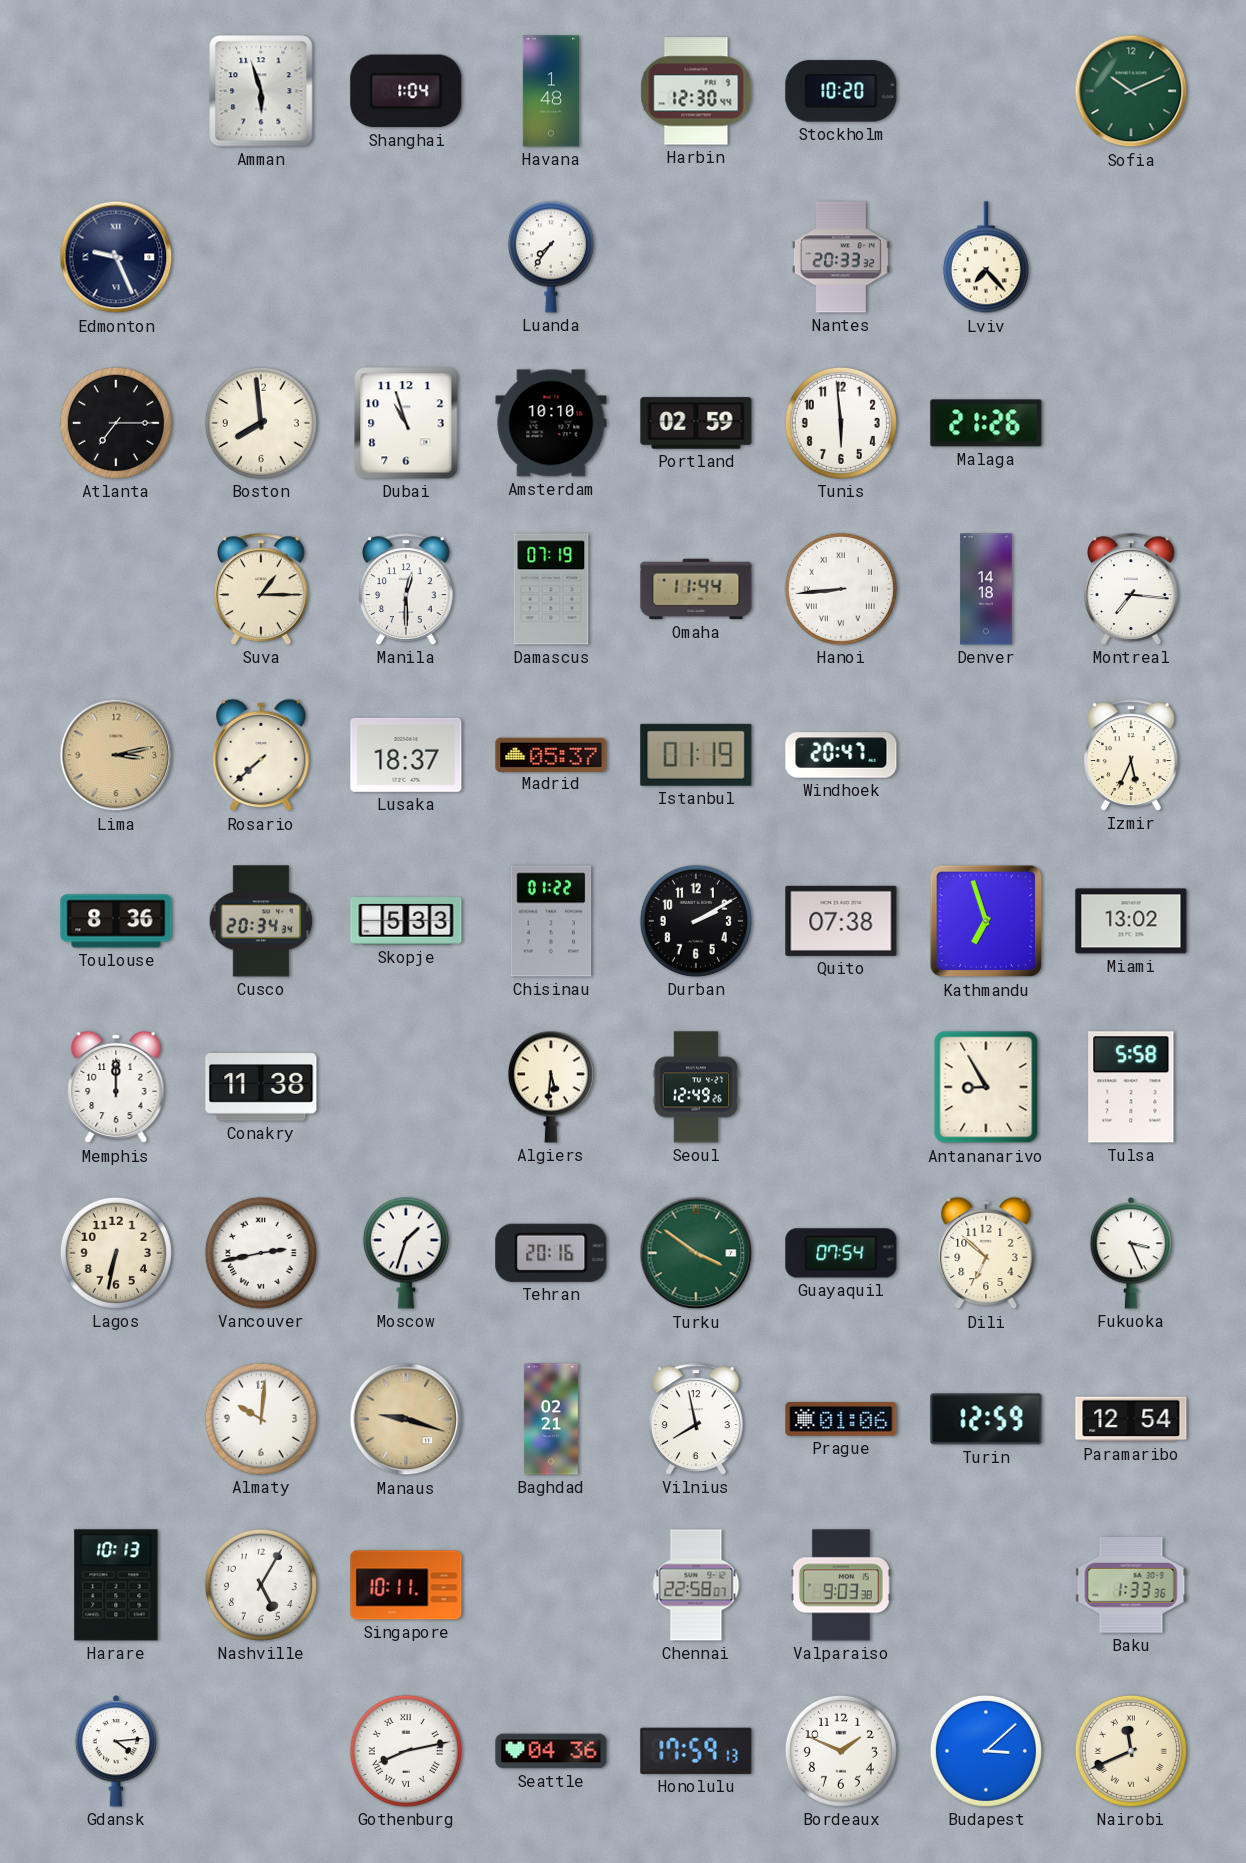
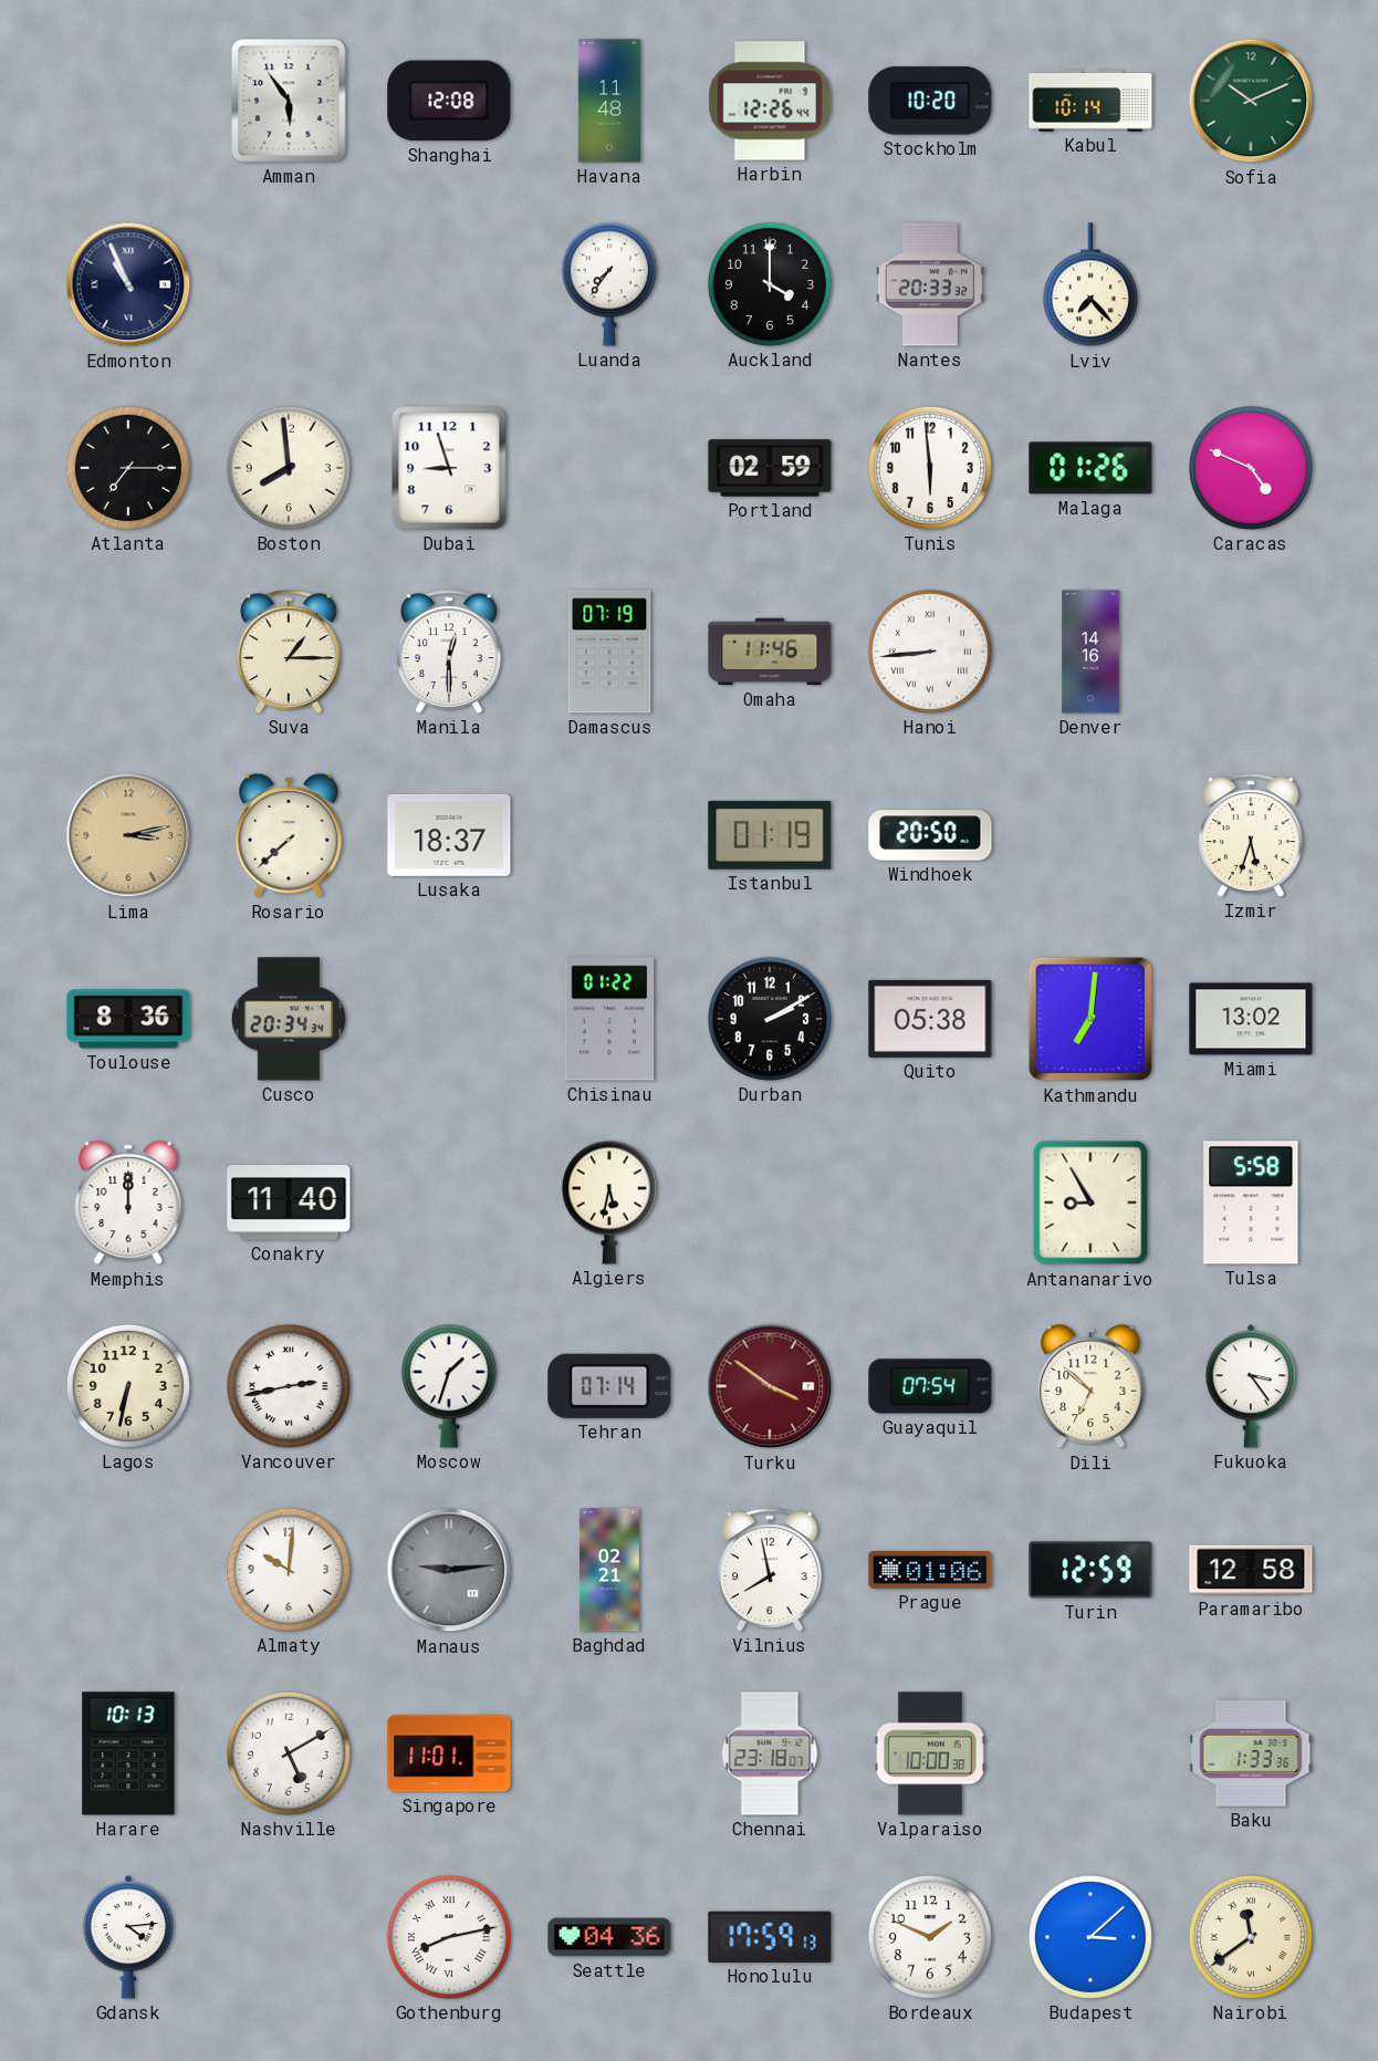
Amman: 5:57 -> 5:54 (289, 101)
Shanghai: 1:04 -> 12:08 (449, 101)
Havana: 1:48 -> 11:48 (608, 101)
Harbin: 12:30 -> 12:26 (770, 101)
Kabul: none -> 10:14 (1090, 101)
Edmonton: 9:26 -> 10:56 (128, 284)
Auckland: none -> 4:00 (770, 284)
Dubai: 10:57 -> 8:57 (449, 468)
Amsterdam: 10:10 -> none (551, 423)
Malaga: 21:26 -> 01:26 (1090, 468)
Caracas: none -> 4:49 (1251, 468)
Omaha: 11:44 -> 11:46 (770, 652)
Denver: 14:18 -> 14:16 (1090, 652)
Montreal: 7:16 -> none (1131, 589)
Madrid: 05:37 -> none (551, 754)
Windhoek: 20:47 -> 20:50 (930, 835)
Izmir: 5:34 -> 5:33 (1251, 835)
Skopje: 5:33 -> none (406, 921)
Quito: 07:38 -> 05:38 (930, 1019)
Kathmandu: 6:57 -> 7:01 (1090, 1019)
Conakry: 11:38 -> 11:40 (289, 1203)
Algiers: 5:31 -> 5:32 (609, 1203)
Seoul: 12:49 -> none (696, 1087)
Tehran: 20:16 -> 07:14 (609, 1386)
Turku dial: green -> burgundy (770, 1386)
Fukuoka: 3:26 -> 3:24 (1251, 1386)
Manaus: 9:18 -> 9:14 (449, 1570)
Manaus dial: champagne -> grey (449, 1570)
Paramaribo: 12:54 -> 12:58 (1251, 1570)
Nashville: 5:05 -> 5:10 (289, 1753)
Singapore: 10:11 -> 11:01 (449, 1753)
Chennai: 22:58 -> 23:18 (770, 1753)
Valparaiso: 9:03 -> 10:00 (930, 1753)
Nairobi: 11:41 -> 11:39 (1251, 1937)
